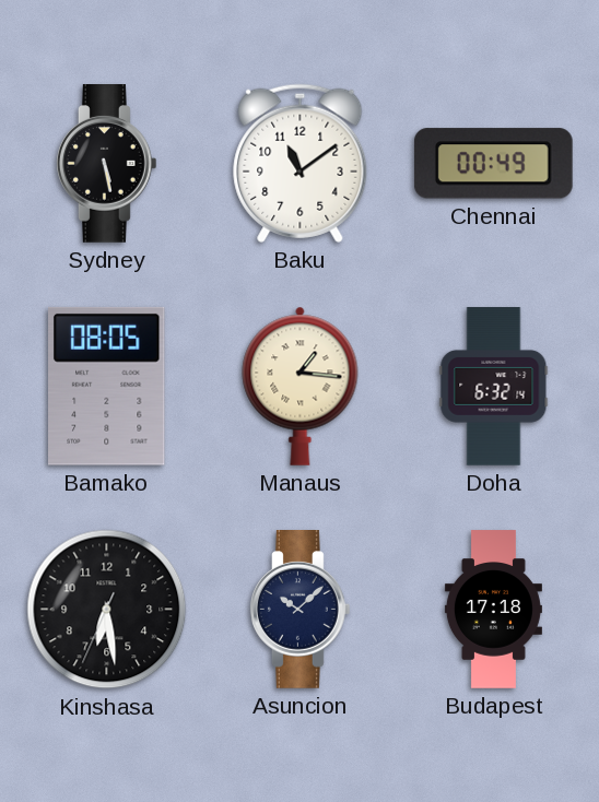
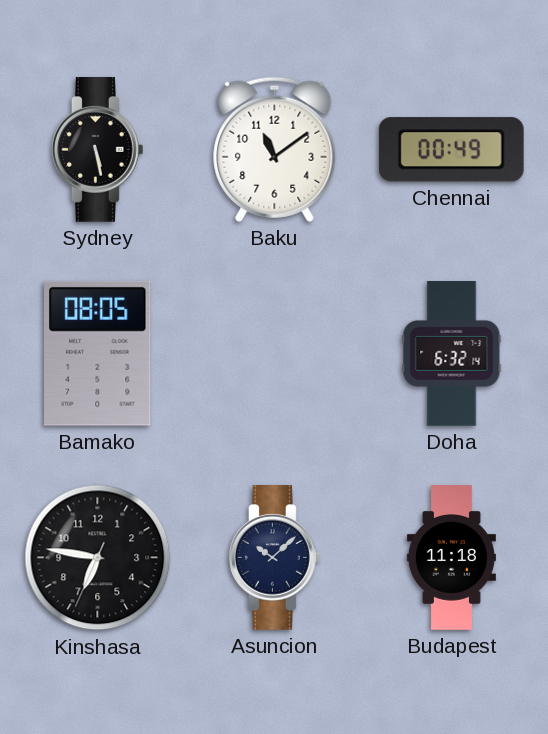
Manaus: 1:16 -> none (301, 386)
Kinshasa: 6:28 -> 6:46 (98, 558)
Budapest: 17:18 -> 11:18 (451, 558)
